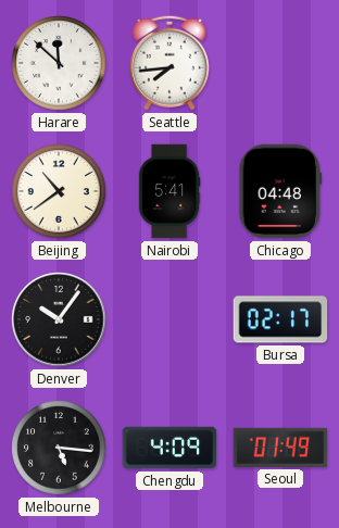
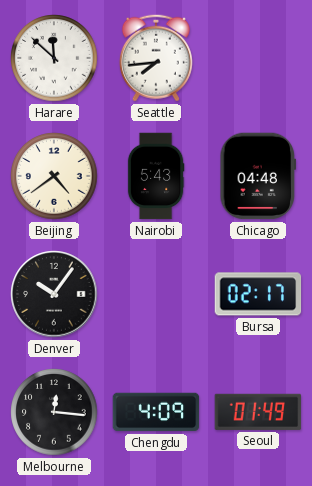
Beijing: 10:39 -> 4:39 (54, 176)
Nairobi: 5:41 -> 5:43 (156, 176)
Melbourne: 5:16 -> 12:16 (54, 412)
